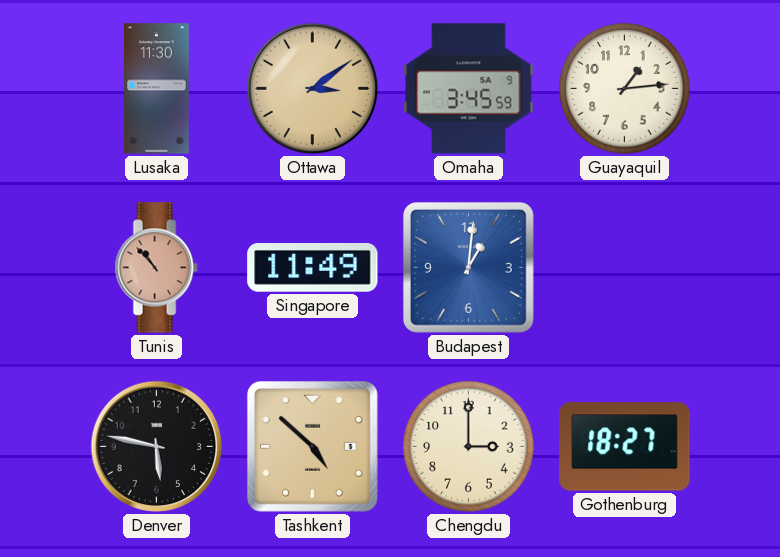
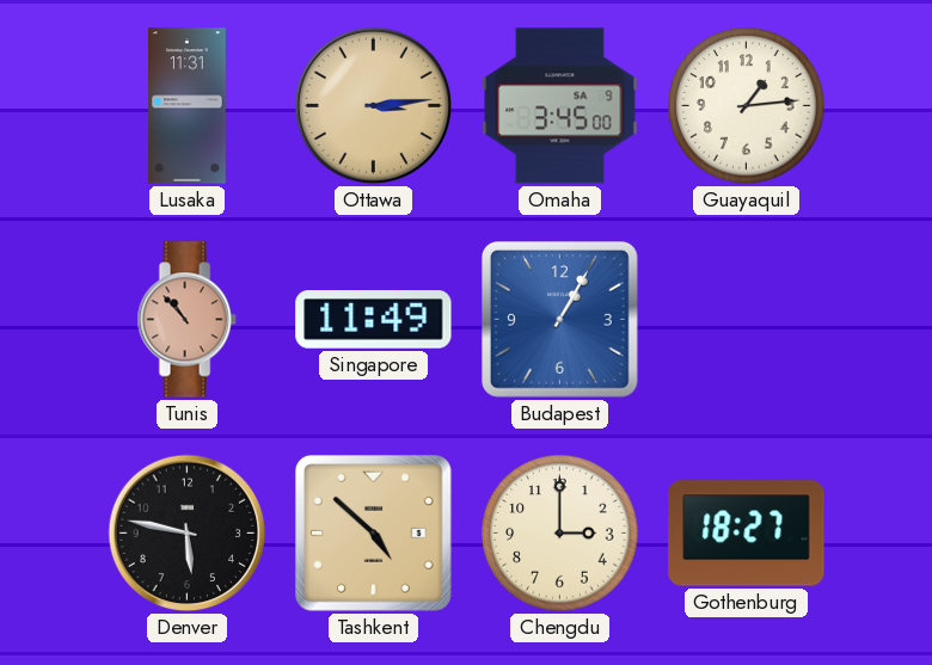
Lusaka: 11:30 -> 11:31 (188, 106)
Ottawa: 3:09 -> 3:14 (374, 106)
Omaha: 3:45:59 -> 3:45:00 (560, 106)
Budapest: 1:01 -> 1:05 (559, 319)
